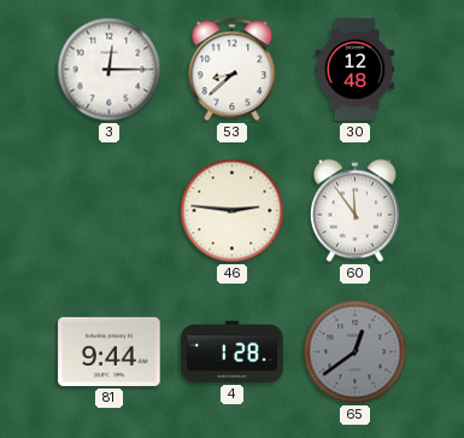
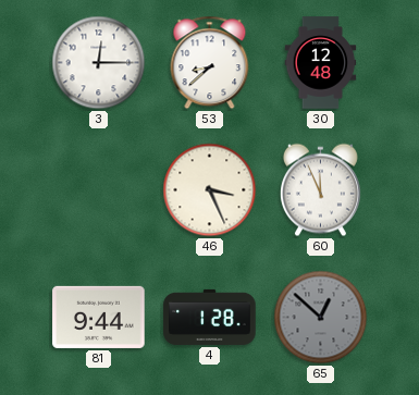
46: 2:46 -> 3:26 (210, 190)
60: 11:54 -> 11:56 (320, 190)
65: 12:39 -> 12:52 (321, 318)
